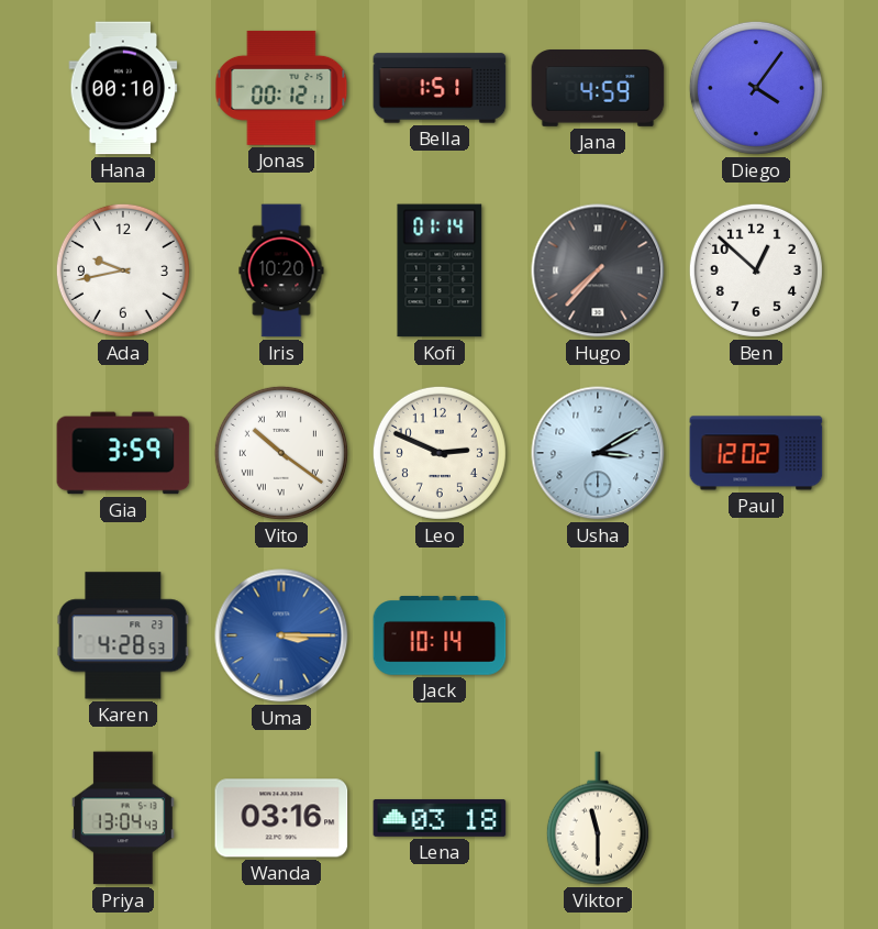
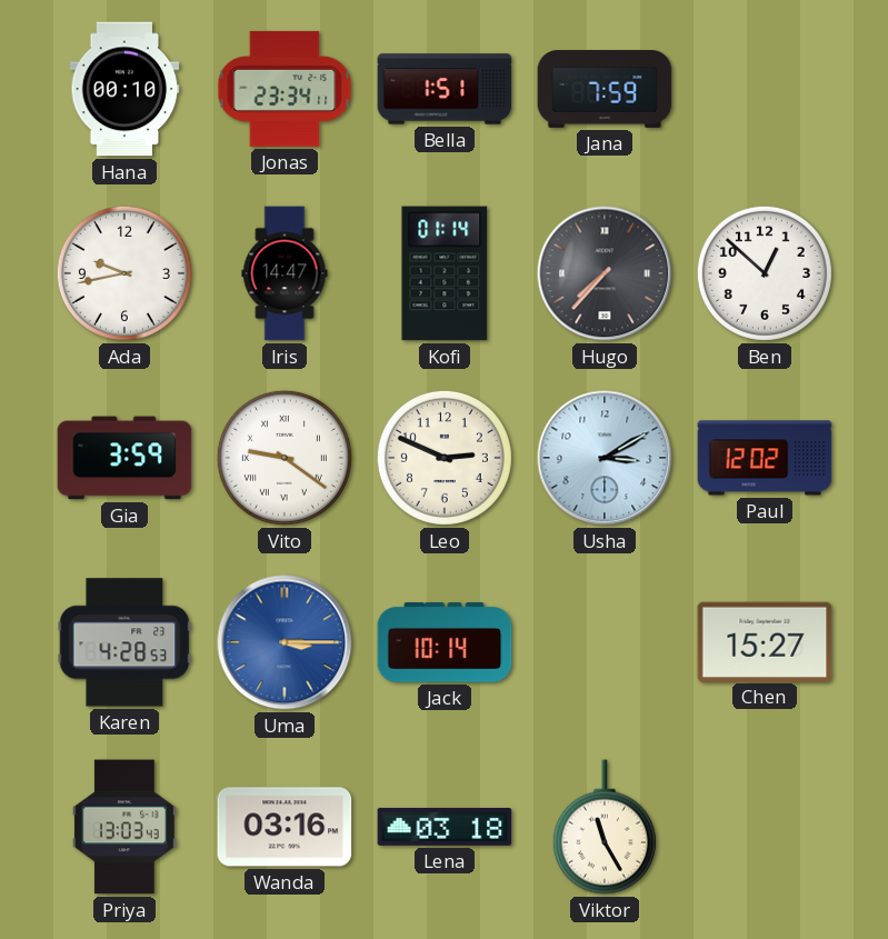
Jonas: 00:12 -> 23:34 (285, 89)
Jana: 4:59 -> 7:59 (605, 90)
Diego: 4:06 -> none (756, 88)
Iris: 10:20 -> 14:47 (285, 273)
Vito: 10:21 -> 9:21 (285, 458)
Chen: none -> 15:27 (765, 641)
Priya: 13:04 -> 13:03 (124, 827)
Viktor: 11:30 -> 11:25 (605, 827)
